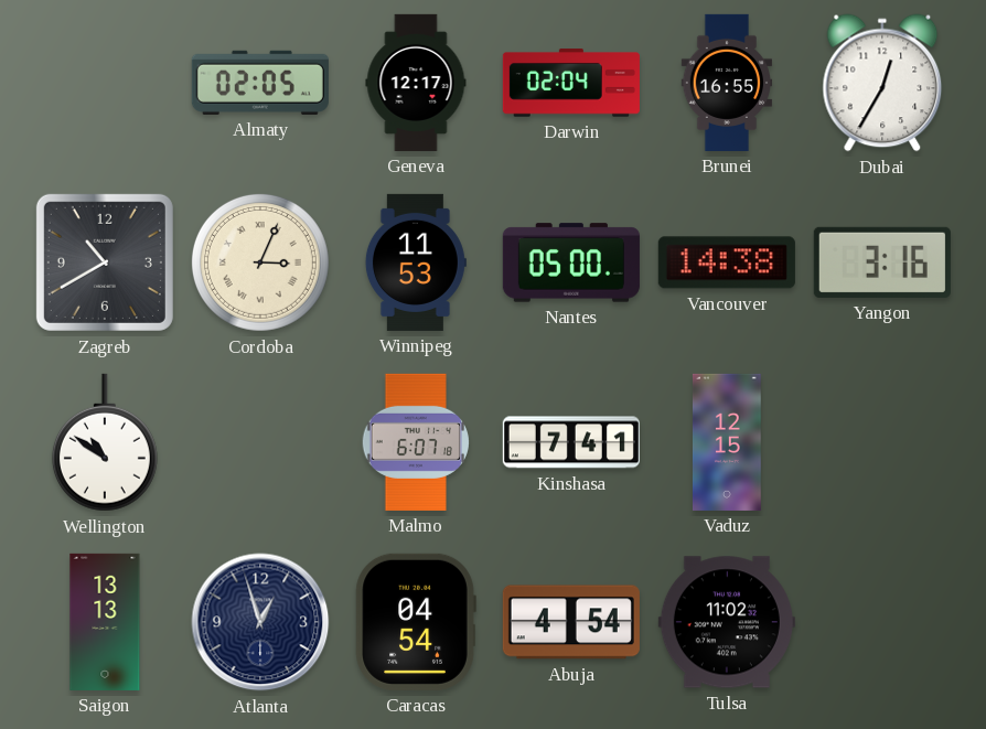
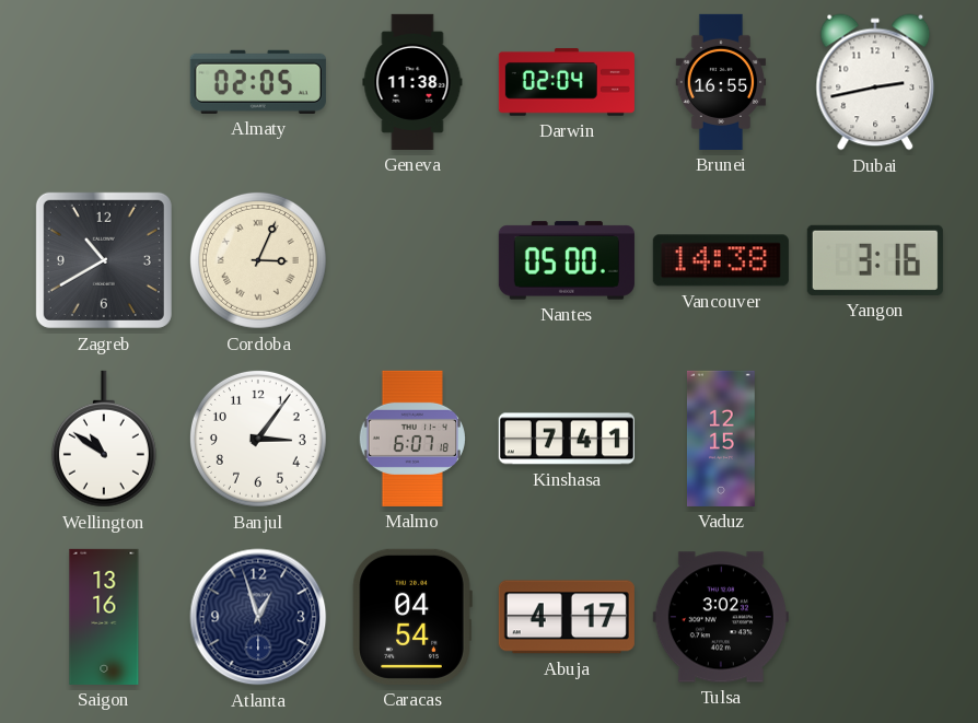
Geneva: 12:17 -> 11:38 (412, 82)
Dubai: 12:35 -> 2:43 (875, 82)
Winnipeg: 11:53 -> none (416, 262)
Banjul: none -> 3:06 (258, 439)
Saigon: 13:13 -> 13:16 (104, 617)
Abuja: 4:54 -> 4:17 (567, 617)
Tulsa: 11:02 -> 3:02 (721, 617)
